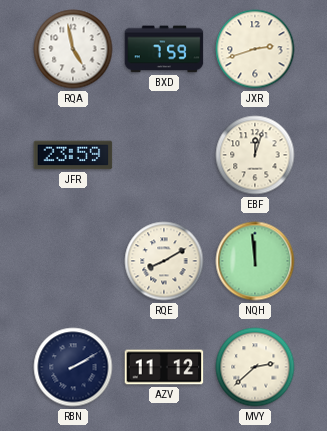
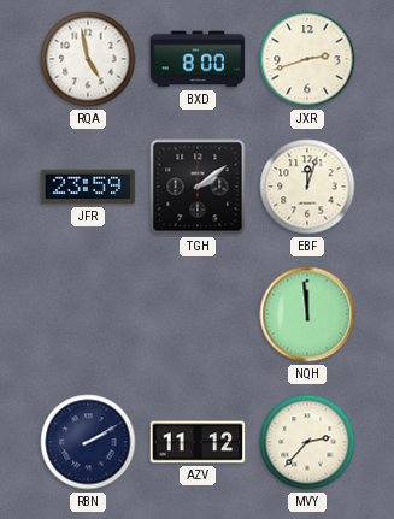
BXD: 7:59 -> 8:00 (198, 59)
TGH: none -> 2:09 (198, 187)
RQE: 8:10 -> none (164, 261)
MVY: 2:38 -> 2:37 (307, 442)
